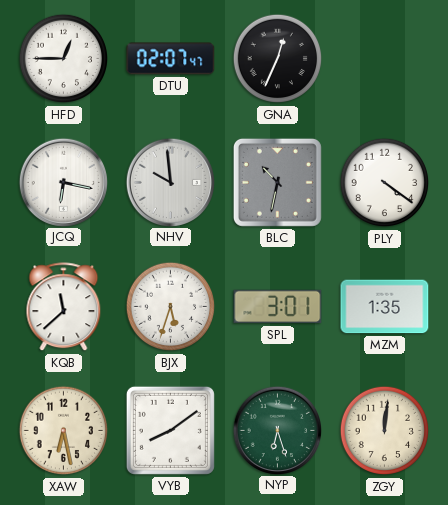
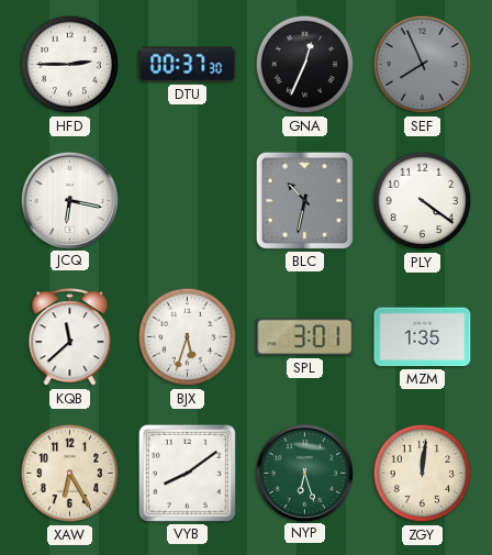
HFD: 12:45 -> 2:45 (70, 65)
DTU: 02:07 -> 00:37 (188, 65)
SEF: none -> 7:56 (423, 65)
NHV: 9:59 -> none (170, 182)
XAW: 6:28 -> 6:25 (70, 474)
